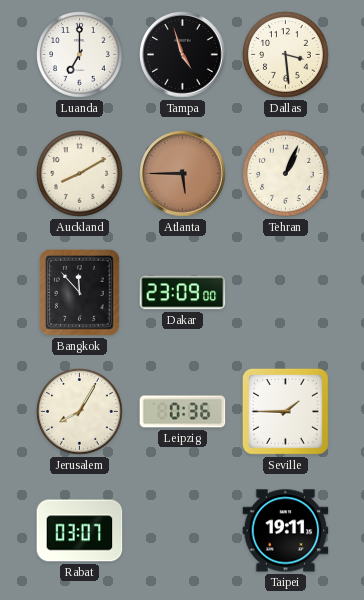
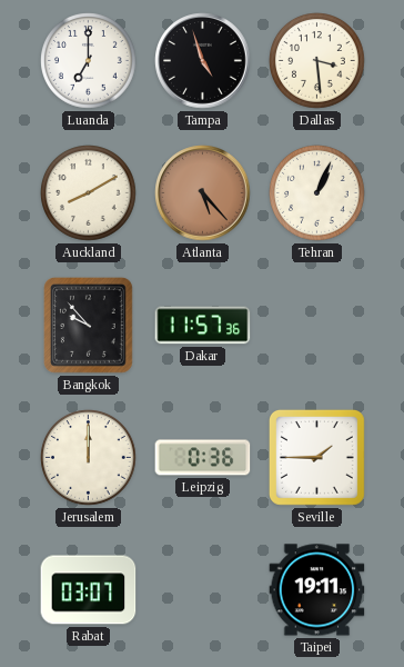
Atlanta: 5:45 -> 5:23 (203, 193)
Bangkok: 11:53 -> 9:53 (89, 326)
Dakar: 23:09 -> 11:57 (203, 326)
Jerusalem: 8:05 -> 12:00 (89, 458)
